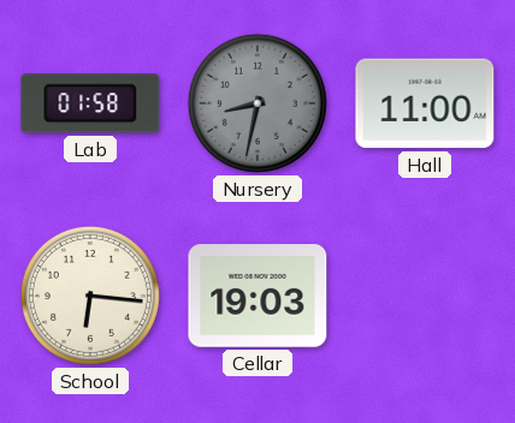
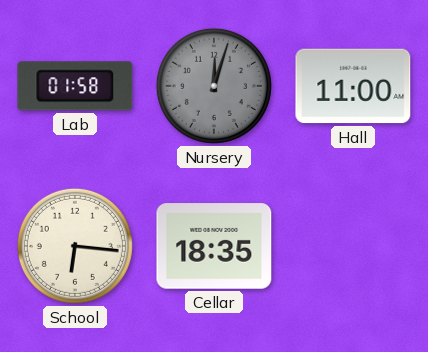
Nursery: 8:32 -> 12:03 (214, 86)
Cellar: 19:03 -> 18:35 (214, 246)
